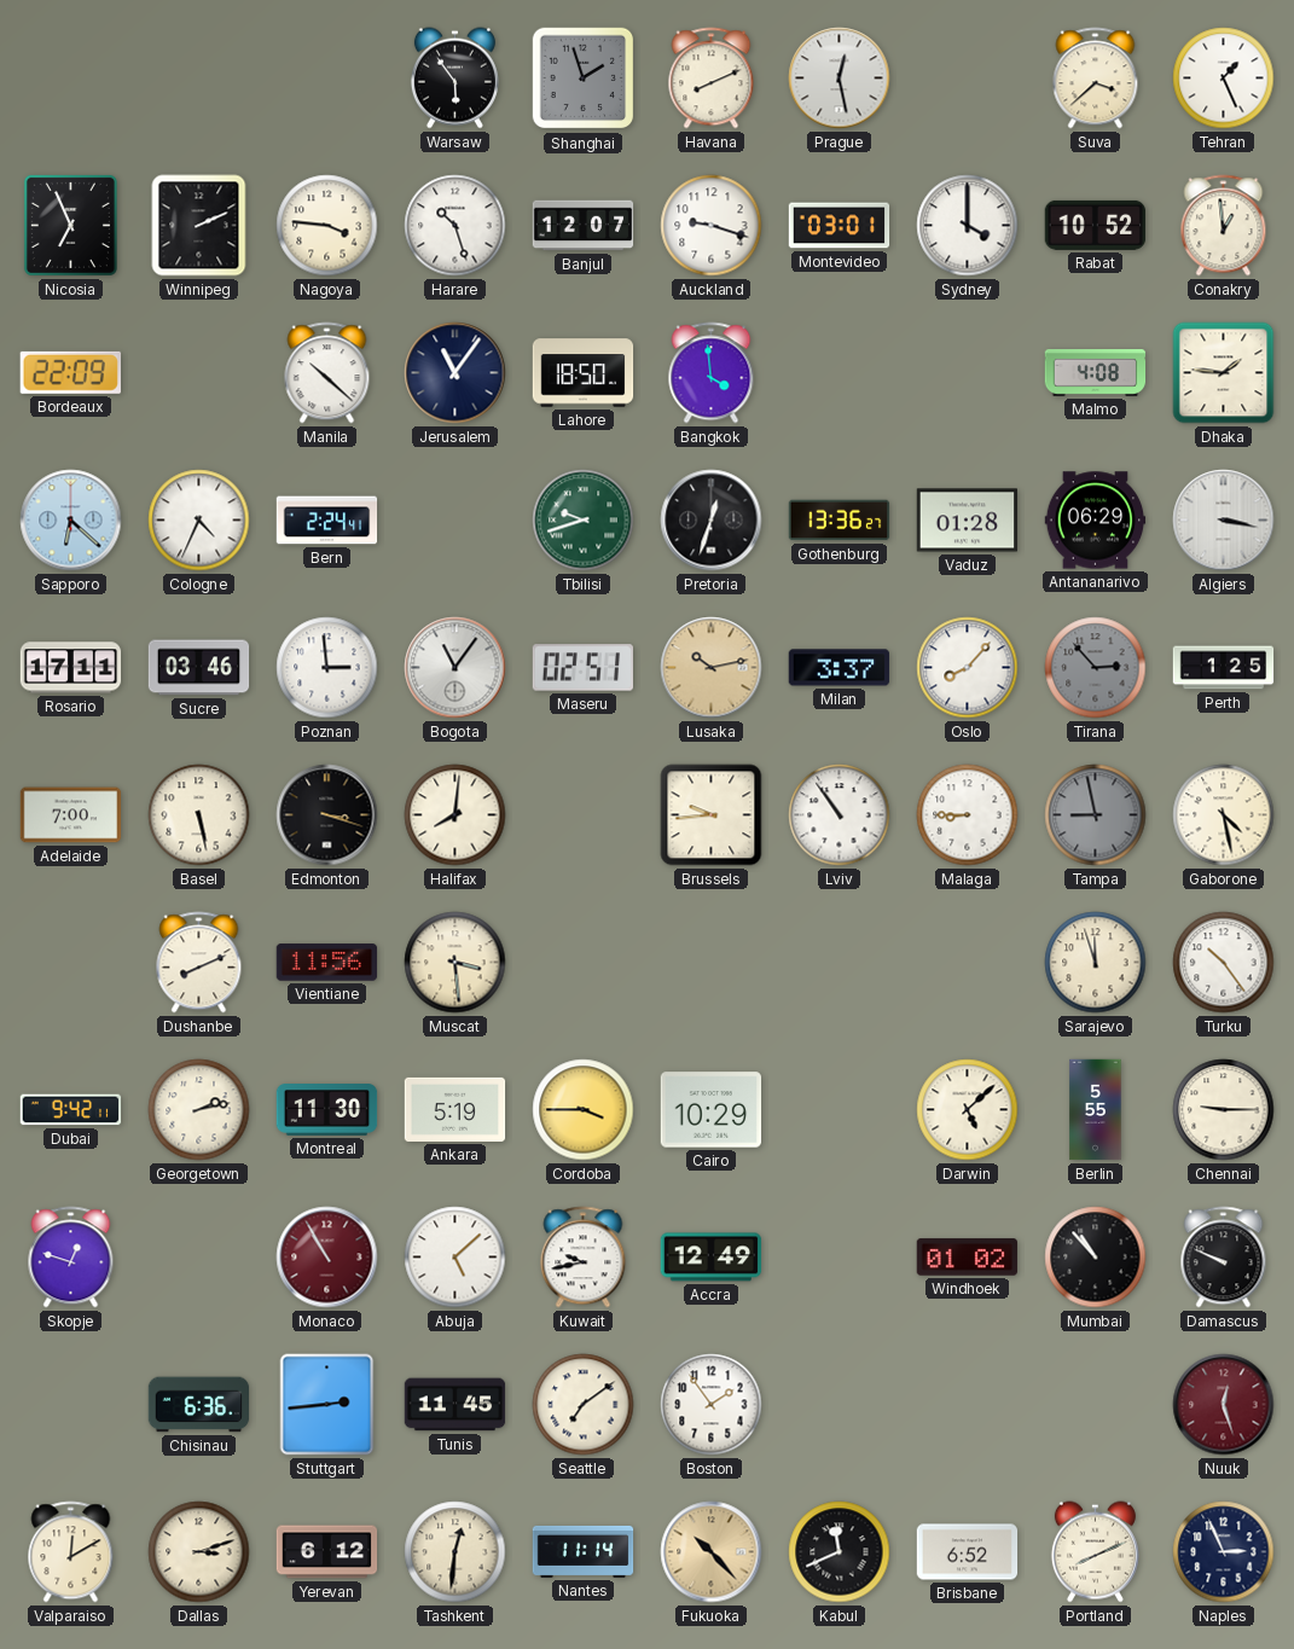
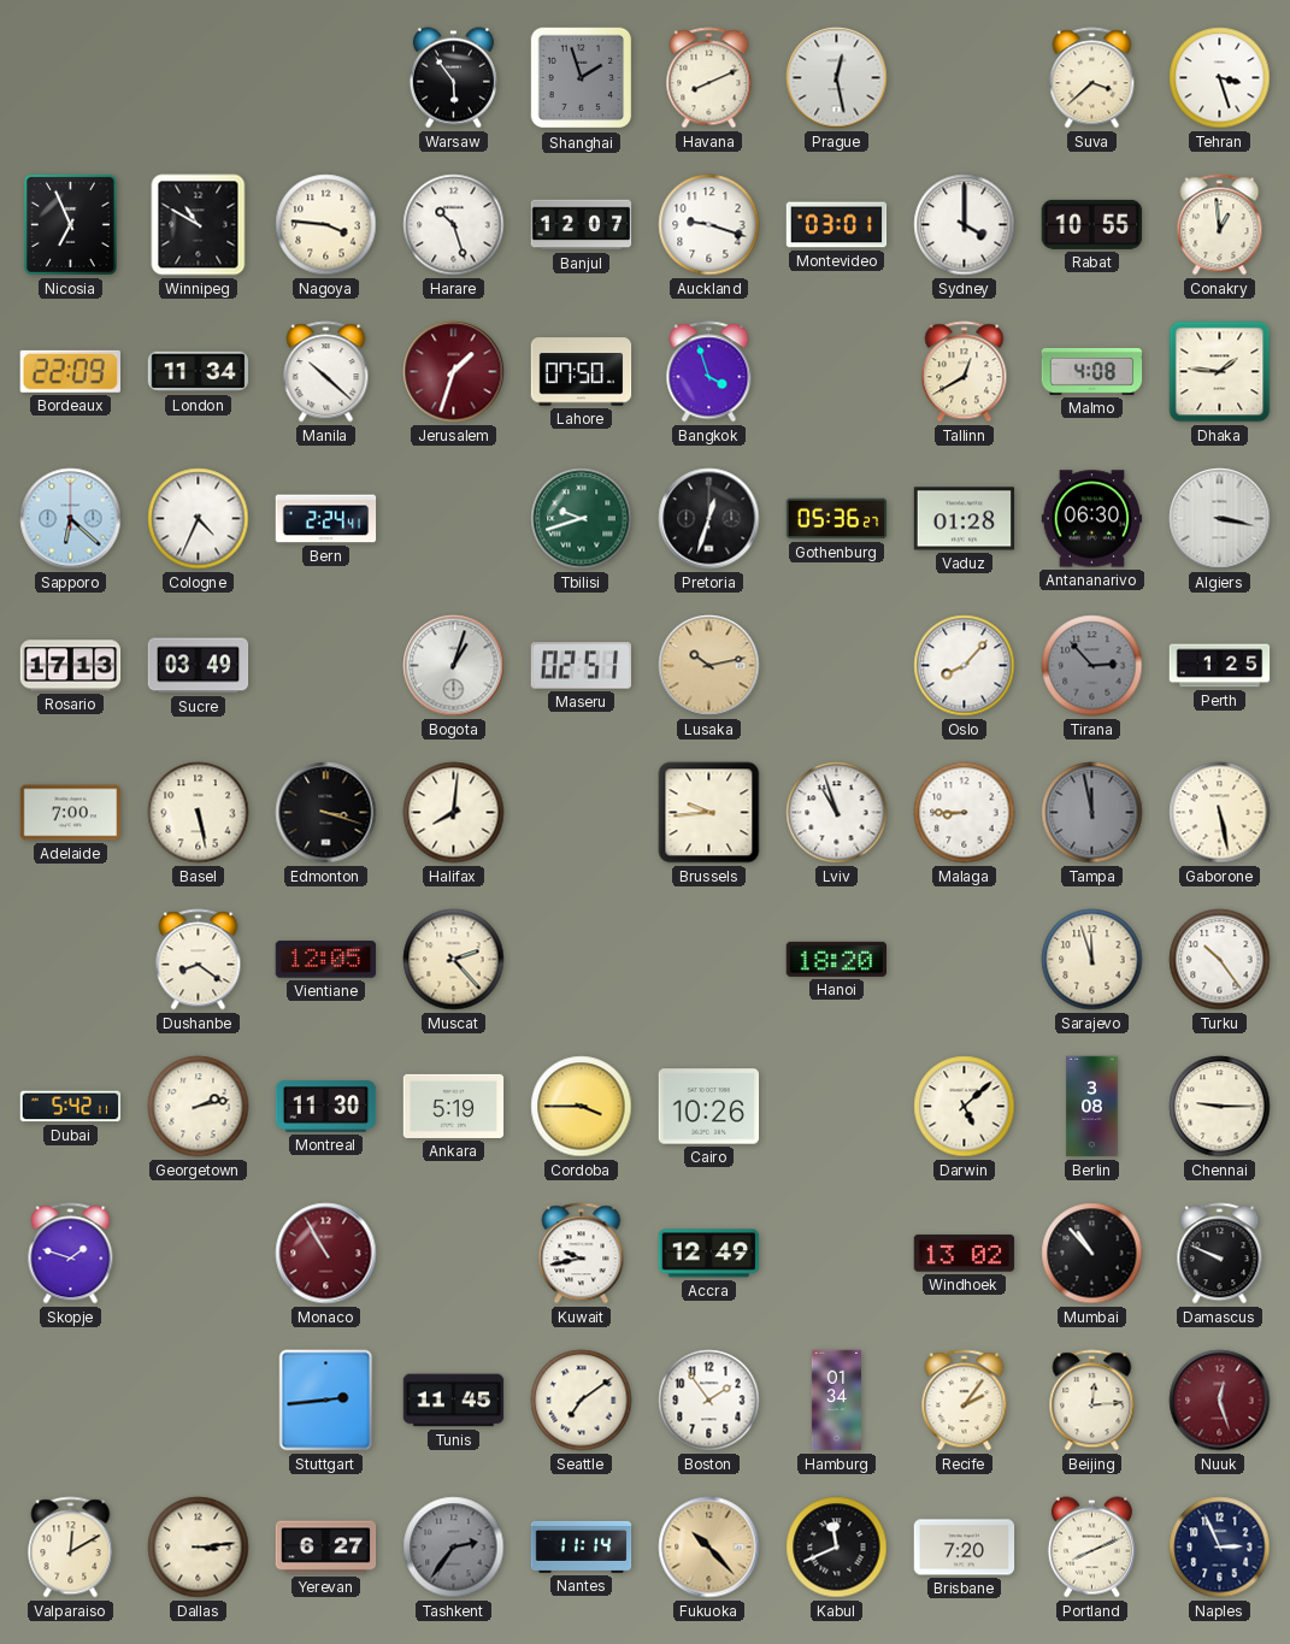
Tehran: 1:26 -> 3:27 (1220, 78)
Winnipeg: 2:11 -> 10:50 (199, 225)
Rabat: 10:52 -> 10:55 (1092, 224)
London: none -> 11:34 (199, 372)
Jerusalem: 11:06 -> 1:33 (454, 372)
Jerusalem dial: navy -> burgundy (454, 372)
Lahore: 18:50 -> 07:50 (582, 372)
Bangkok: 3:59 -> 3:57 (709, 372)
Tallinn: none -> 12:40 (965, 372)
Gothenburg: 13:36 -> 05:36 (837, 519)
Antananarivo: 06:29 -> 06:30 (1092, 519)
Rosario: 17:11 -> 17:13 (71, 666)
Sucre: 03:46 -> 03:49 (199, 666)
Poznan: 2:59 -> none (327, 668)
Bogota: 11:06 -> 1:03 (454, 666)
Milan: 3:37 -> none (840, 668)
Lviv: 10:54 -> 10:57 (837, 813)
Tampa: 8:58 -> 11:58 (1092, 813)
Gaborone: 4:28 -> 5:28 (1220, 813)
Dushanbe: 8:11 -> 8:21 (199, 960)
Vientiane: 11:56 -> 12:05 (326, 960)
Muscat: 3:29 -> 2:23 (454, 960)
Hanoi: none -> 18:20 (837, 959)
Dubai: 9:42 -> 5:42 (71, 1107)
Cairo: 10:29 -> 10:26 (709, 1107)
Berlin: 5:55 -> 3:08 (1092, 1107)
Skopje: 12:48 -> 1:48 (71, 1254)
Abuja: 5:08 -> none (455, 1258)
Windhoek: 01:02 -> 13:02 (965, 1254)
Chisinau: 6:36 -> none (199, 1405)
Hamburg: none -> 01:34 (836, 1401)
Recife: none -> 2:06 (965, 1401)
Beijing: none -> 12:14 (1092, 1401)
Dallas: 3:12 -> 3:14 (199, 1548)
Yerevan: 6:12 -> 6:27 (326, 1548)
Tashkent: 12:31 -> 2:36 (454, 1548)
Tashkent dial: cream -> grey (454, 1548)
Brisbane: 6:52 -> 7:20 (965, 1548)
